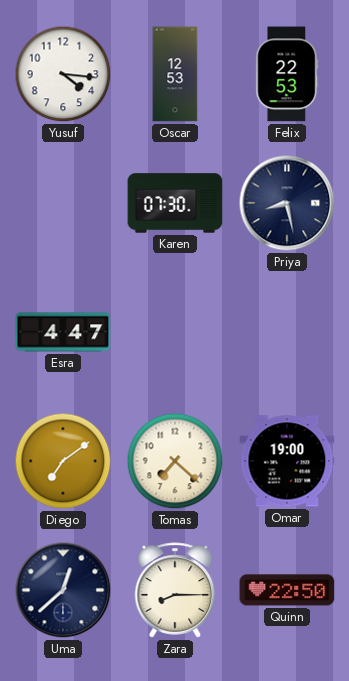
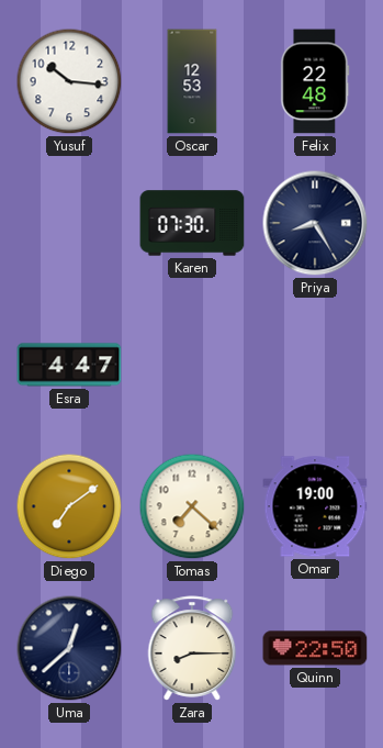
Yusuf: 4:16 -> 10:16 (69, 81)
Felix: 22:53 -> 22:48 (315, 81)
Priya: 8:28 -> 8:25 (315, 223)
